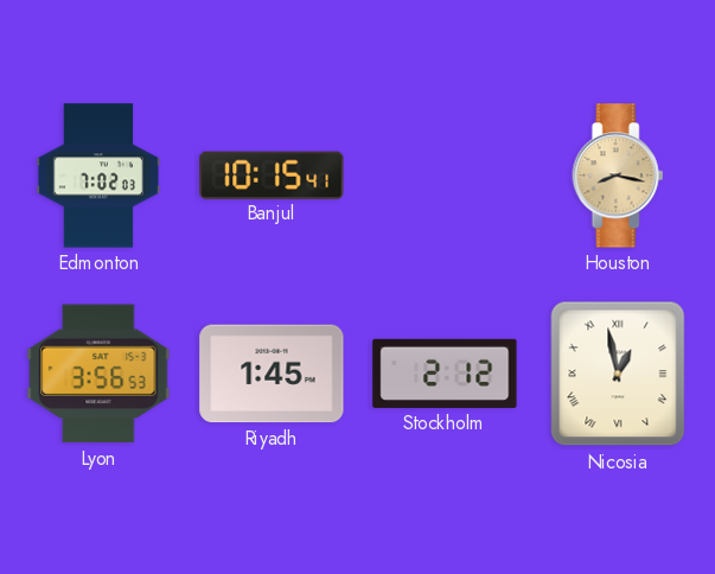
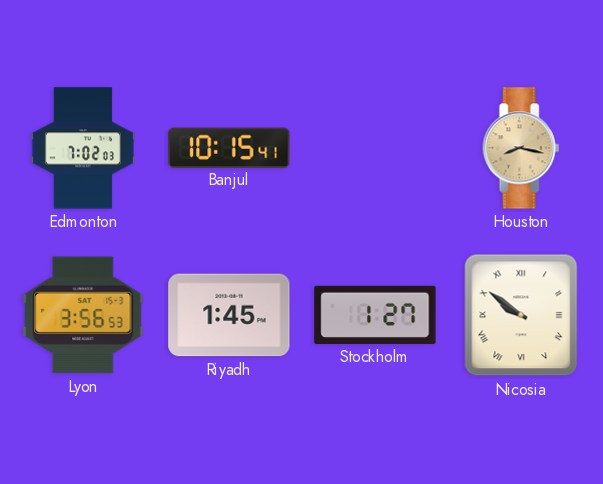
Stockholm: 2:12 -> 1:27 (375, 315)
Nicosia: 12:58 -> 9:51 (521, 315)
